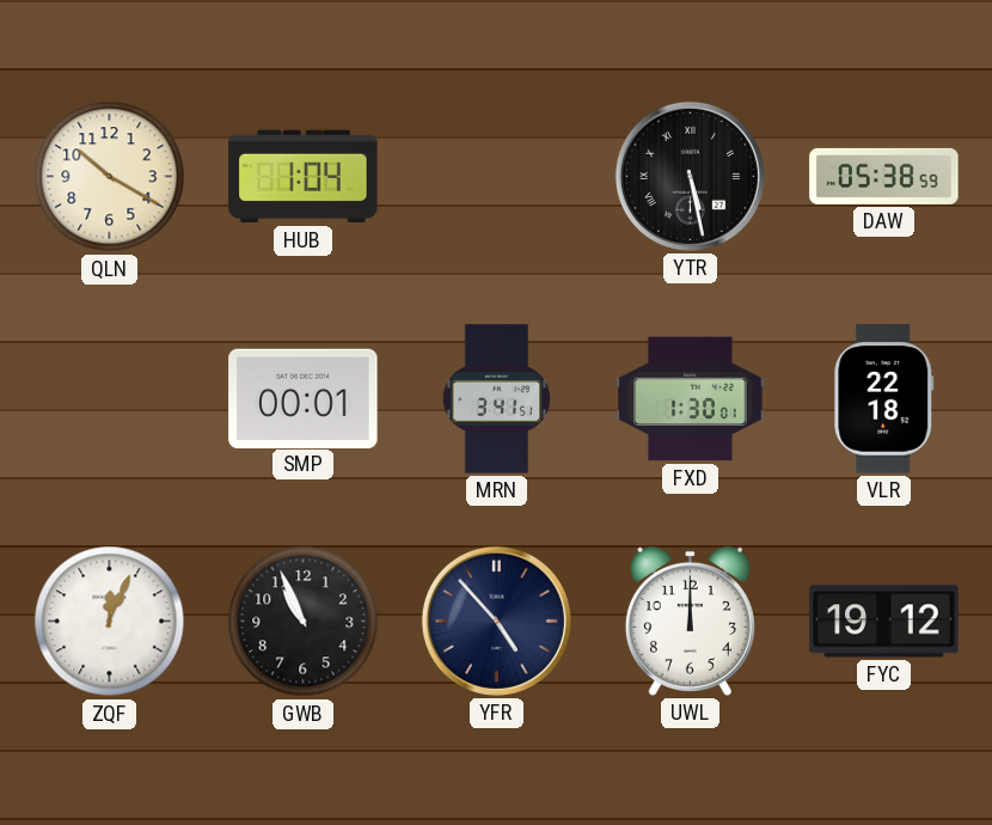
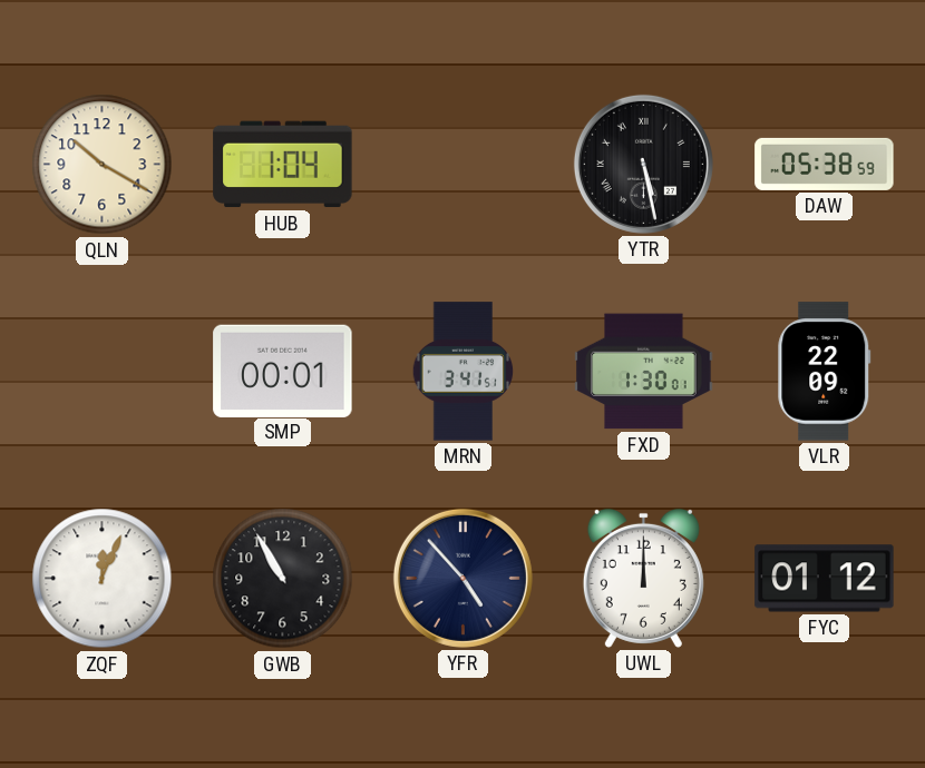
VLR: 22:18 -> 22:09 (825, 372)
GWB: 10:56 -> 10:55 (283, 579)
FYC: 19:12 -> 01:12 (825, 579)
